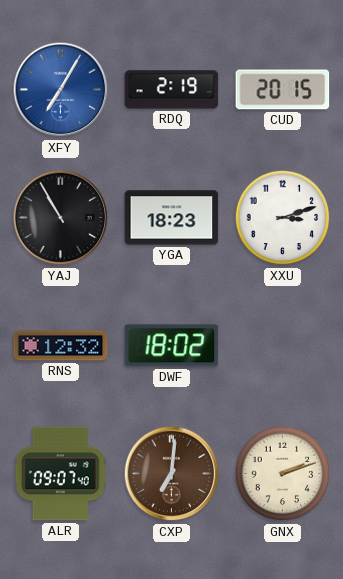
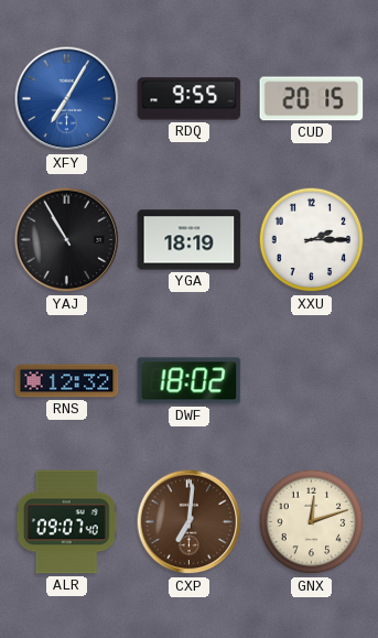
RDQ: 2:19 -> 9:55 (190, 99)
YGA: 18:23 -> 18:19 (190, 240)
XXU: 3:12 -> 2:15 (312, 240)
GNX: 2:12 -> 12:12 (312, 522)
